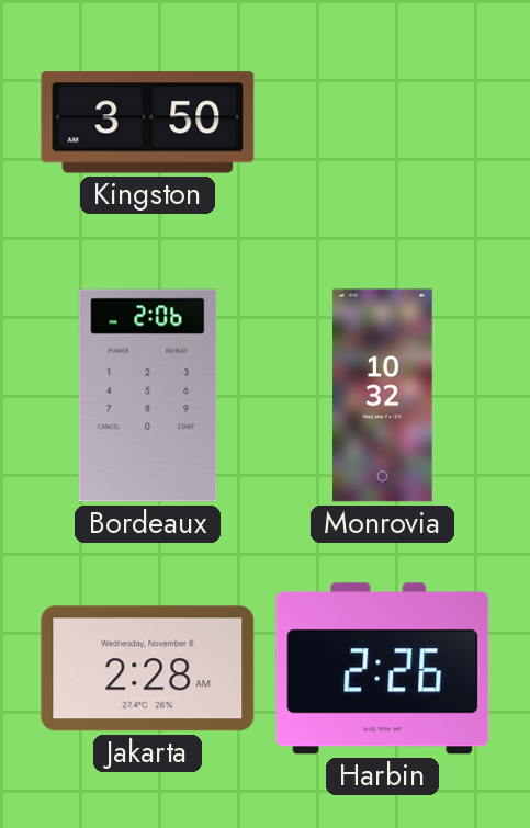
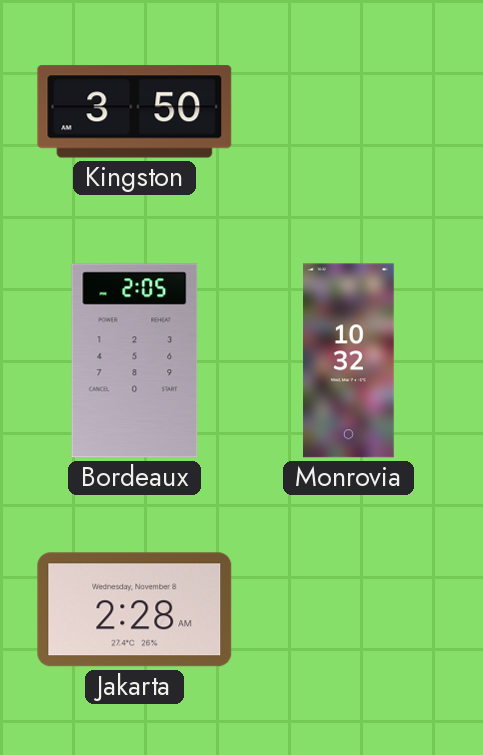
Bordeaux: 2:06 -> 2:05 (135, 361)
Harbin: 2:26 -> none (383, 669)
